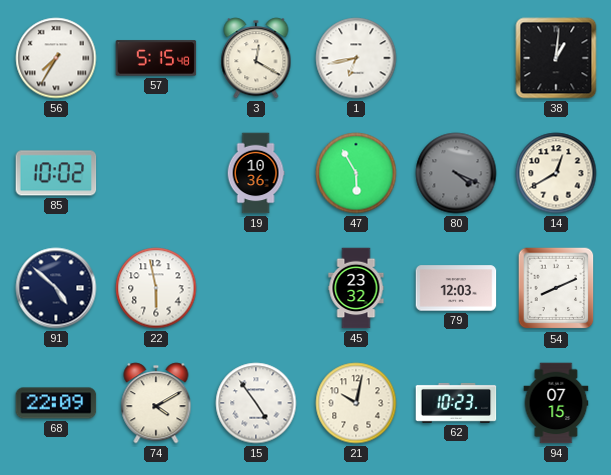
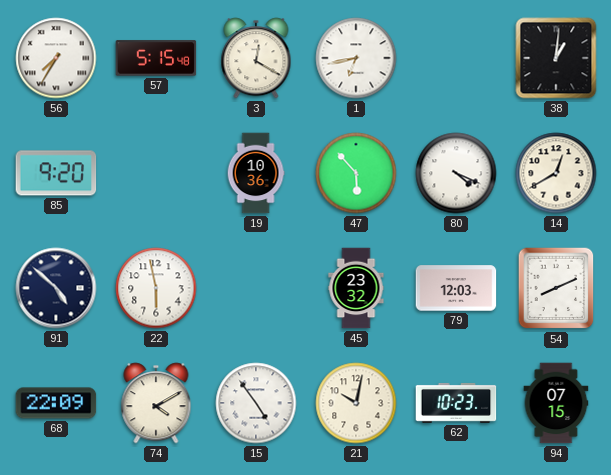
85: 10:02 -> 9:20 (56, 173)
47: 5:55 -> 5:53 (356, 173)
80 dial: grey -> white (456, 173)
